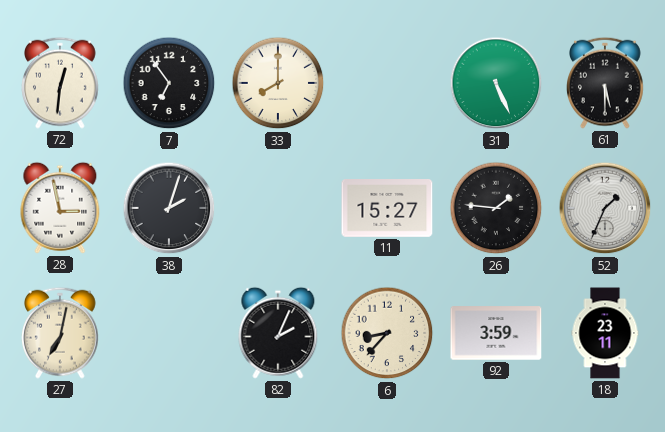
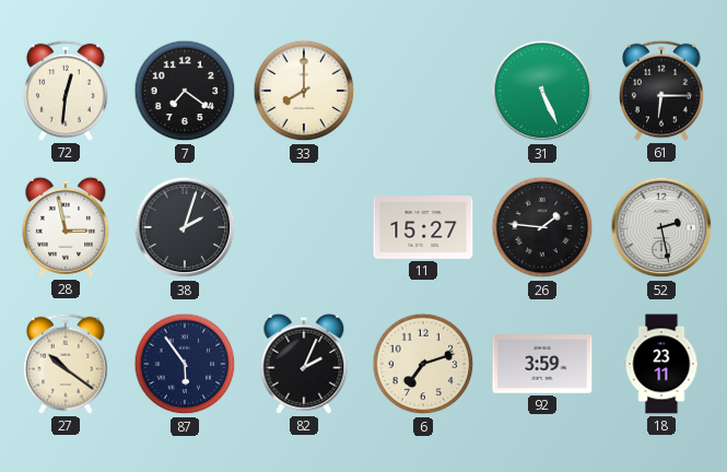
7: 6:54 -> 7:21 (185, 91)
61: 5:30 -> 6:15 (662, 91)
52: 1:34 -> 2:28 (661, 227)
27: 7:02 -> 10:21 (67, 364)
87: none -> 5:54 (185, 364)
6: 8:37 -> 7:12 (423, 364)
